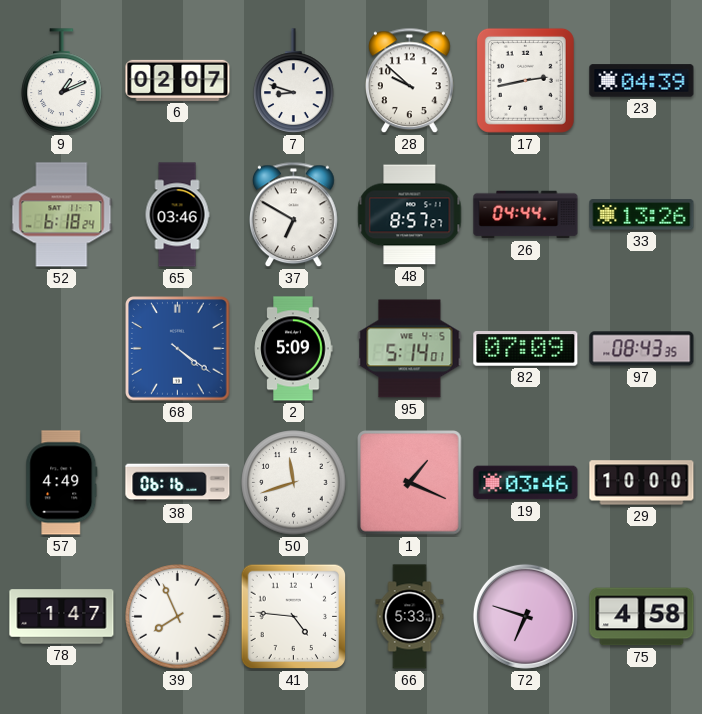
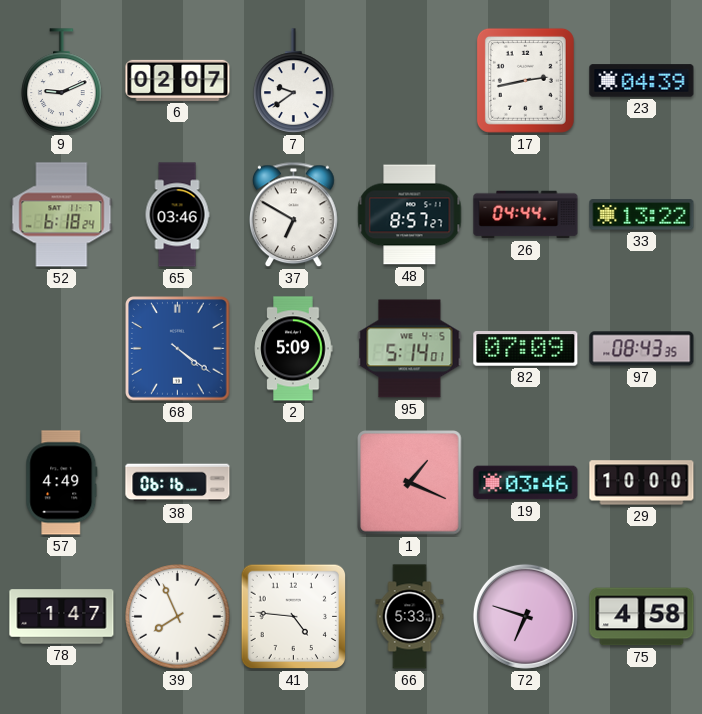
9: 1:11 -> 9:11 (62, 81)
7: 8:48 -> 9:39 (294, 81)
28: 9:52 -> none (410, 81)
33: 13:26 -> 13:22 (642, 215)
50: 11:42 -> none (294, 483)
